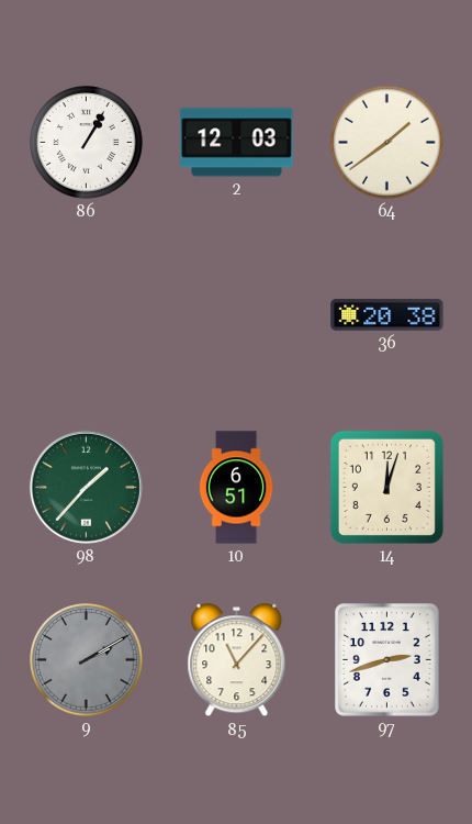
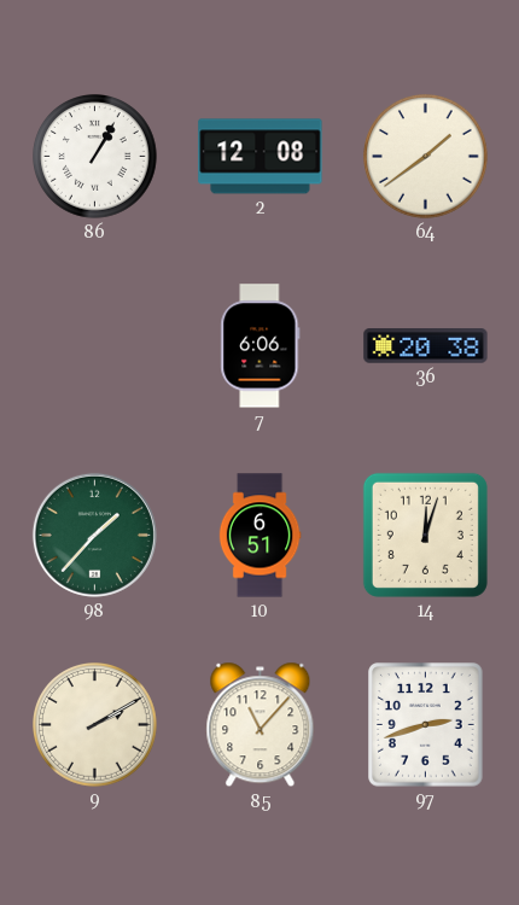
2: 12:03 -> 12:08 (261, 157)
7: none -> 6:06 (261, 346)
9 dial: grey -> cream (95, 725)
